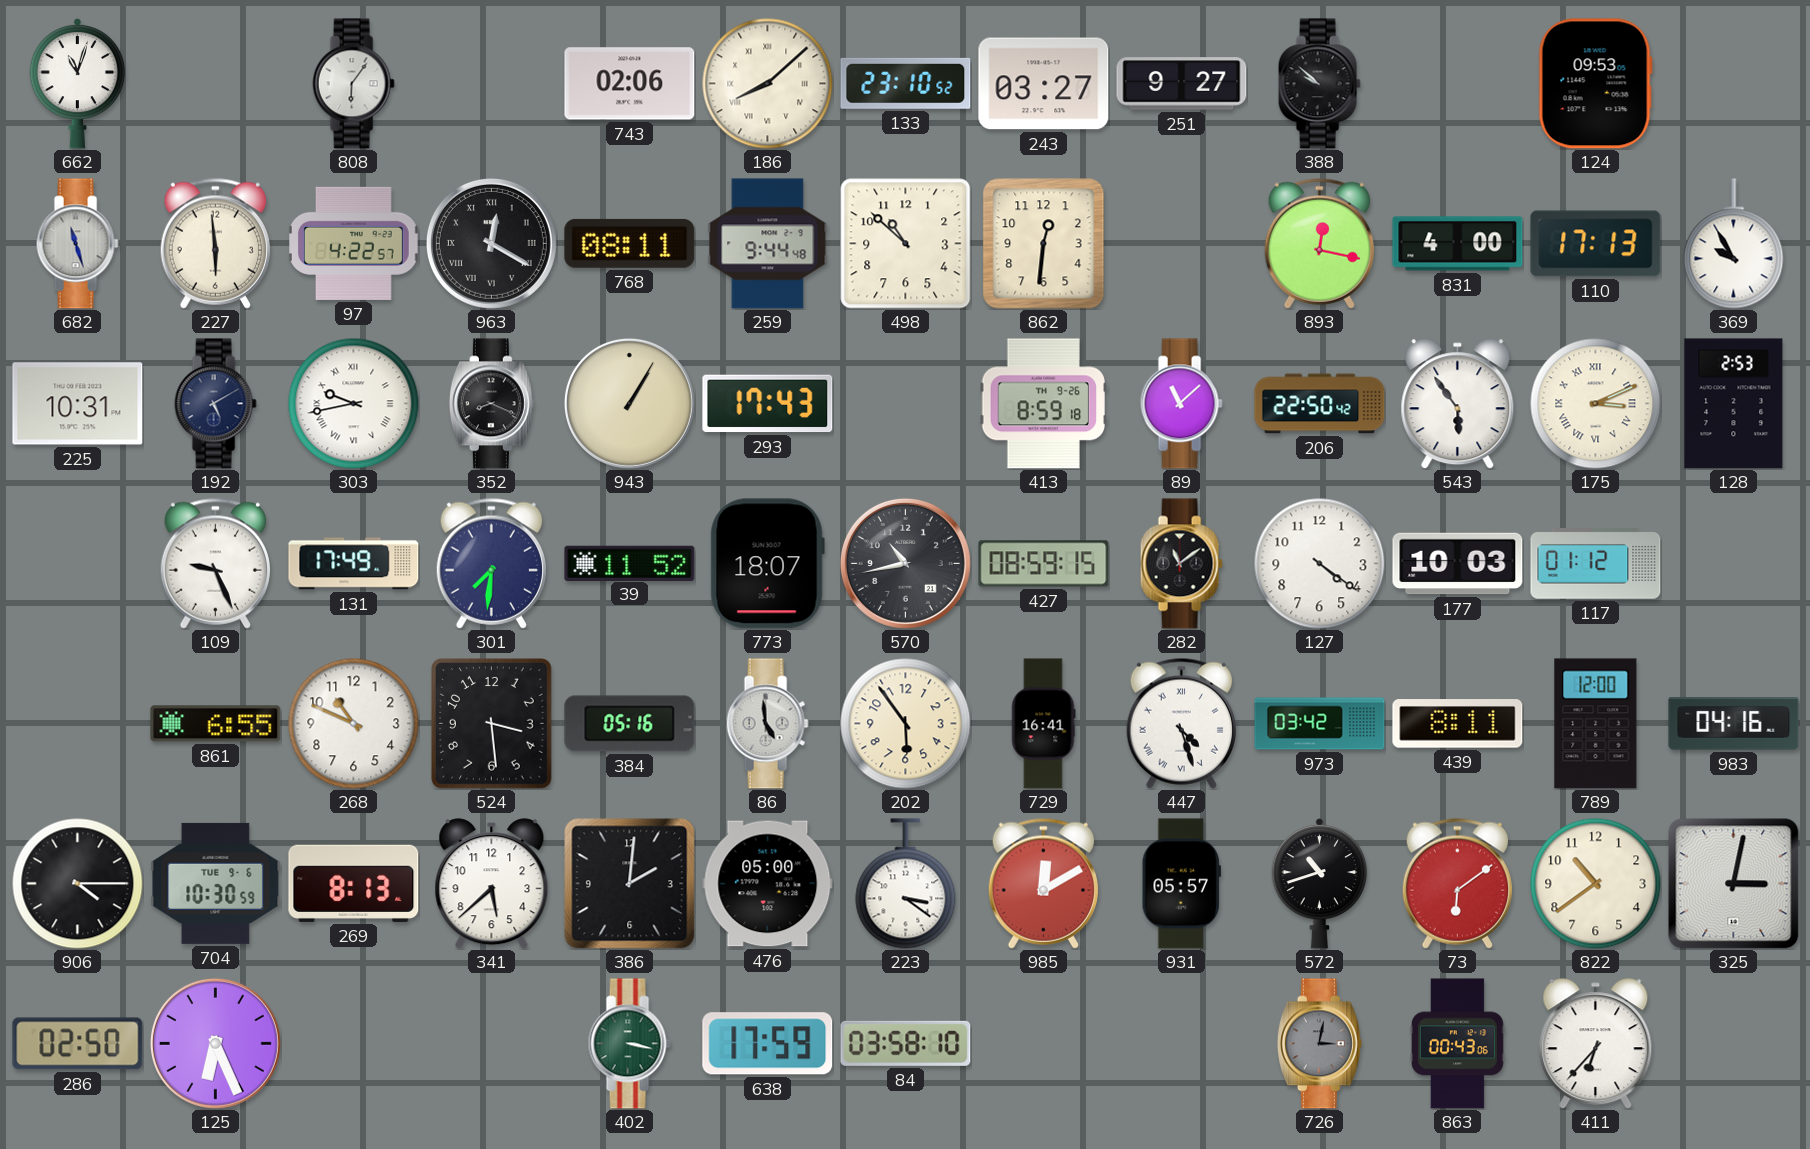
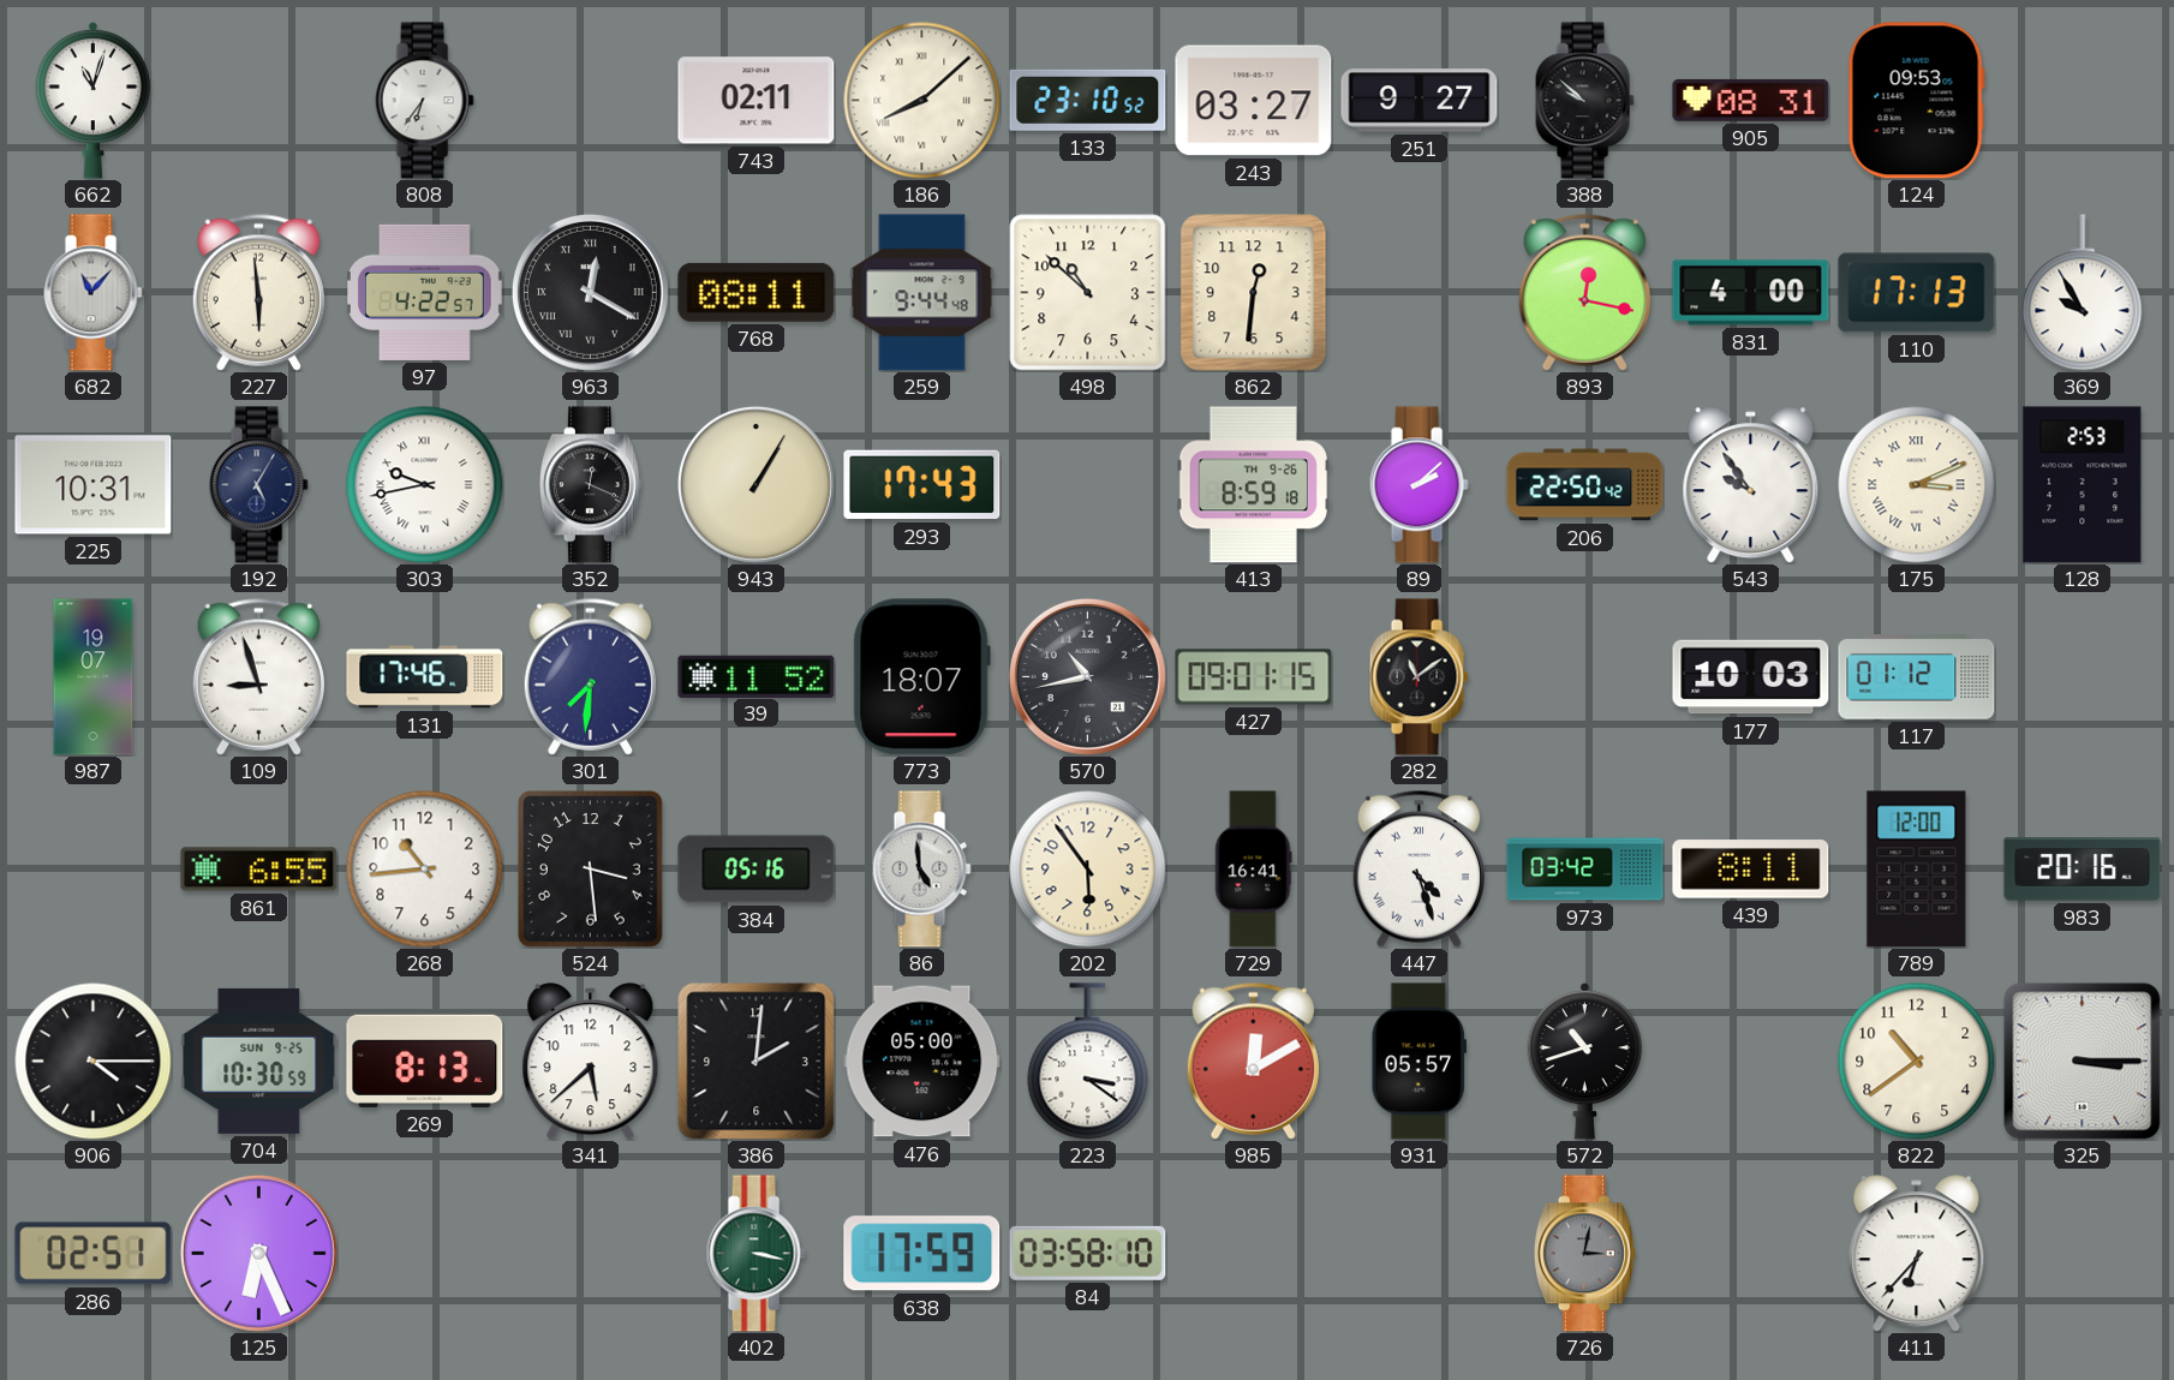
808: 6:06 -> 6:36 (424, 101)
743: 02:06 -> 02:11 (757, 101)
905: none -> 08:31 (1751, 100)
682: 11:27 -> 11:07 (92, 293)
192: 5:10 -> 5:05 (258, 485)
352: 8:19 -> 12:19 (590, 485)
89: 11:08 -> 2:08 (1419, 485)
543: 5:54 -> 9:54 (1751, 485)
987: none -> 19:07 (94, 677)
109: 9:26 -> 8:57 (258, 676)
131: 17:49 -> 17:46 (425, 677)
427: 08:59 -> 09:01 (1254, 677)
127: 4:21 -> none (1320, 564)
268: 10:49 -> 10:44 (425, 870)
983: 04:16 -> 20:16 (2083, 870)
704 date: TUE 9-6 -> SUN 9-25 (259, 1061)
73: 6:09 -> none (1457, 883)
325: 3:02 -> 3:15 (2083, 1062)
286: 02:50 -> 02:51 (94, 1254)
863: 00:43 -> none (1457, 1044)
